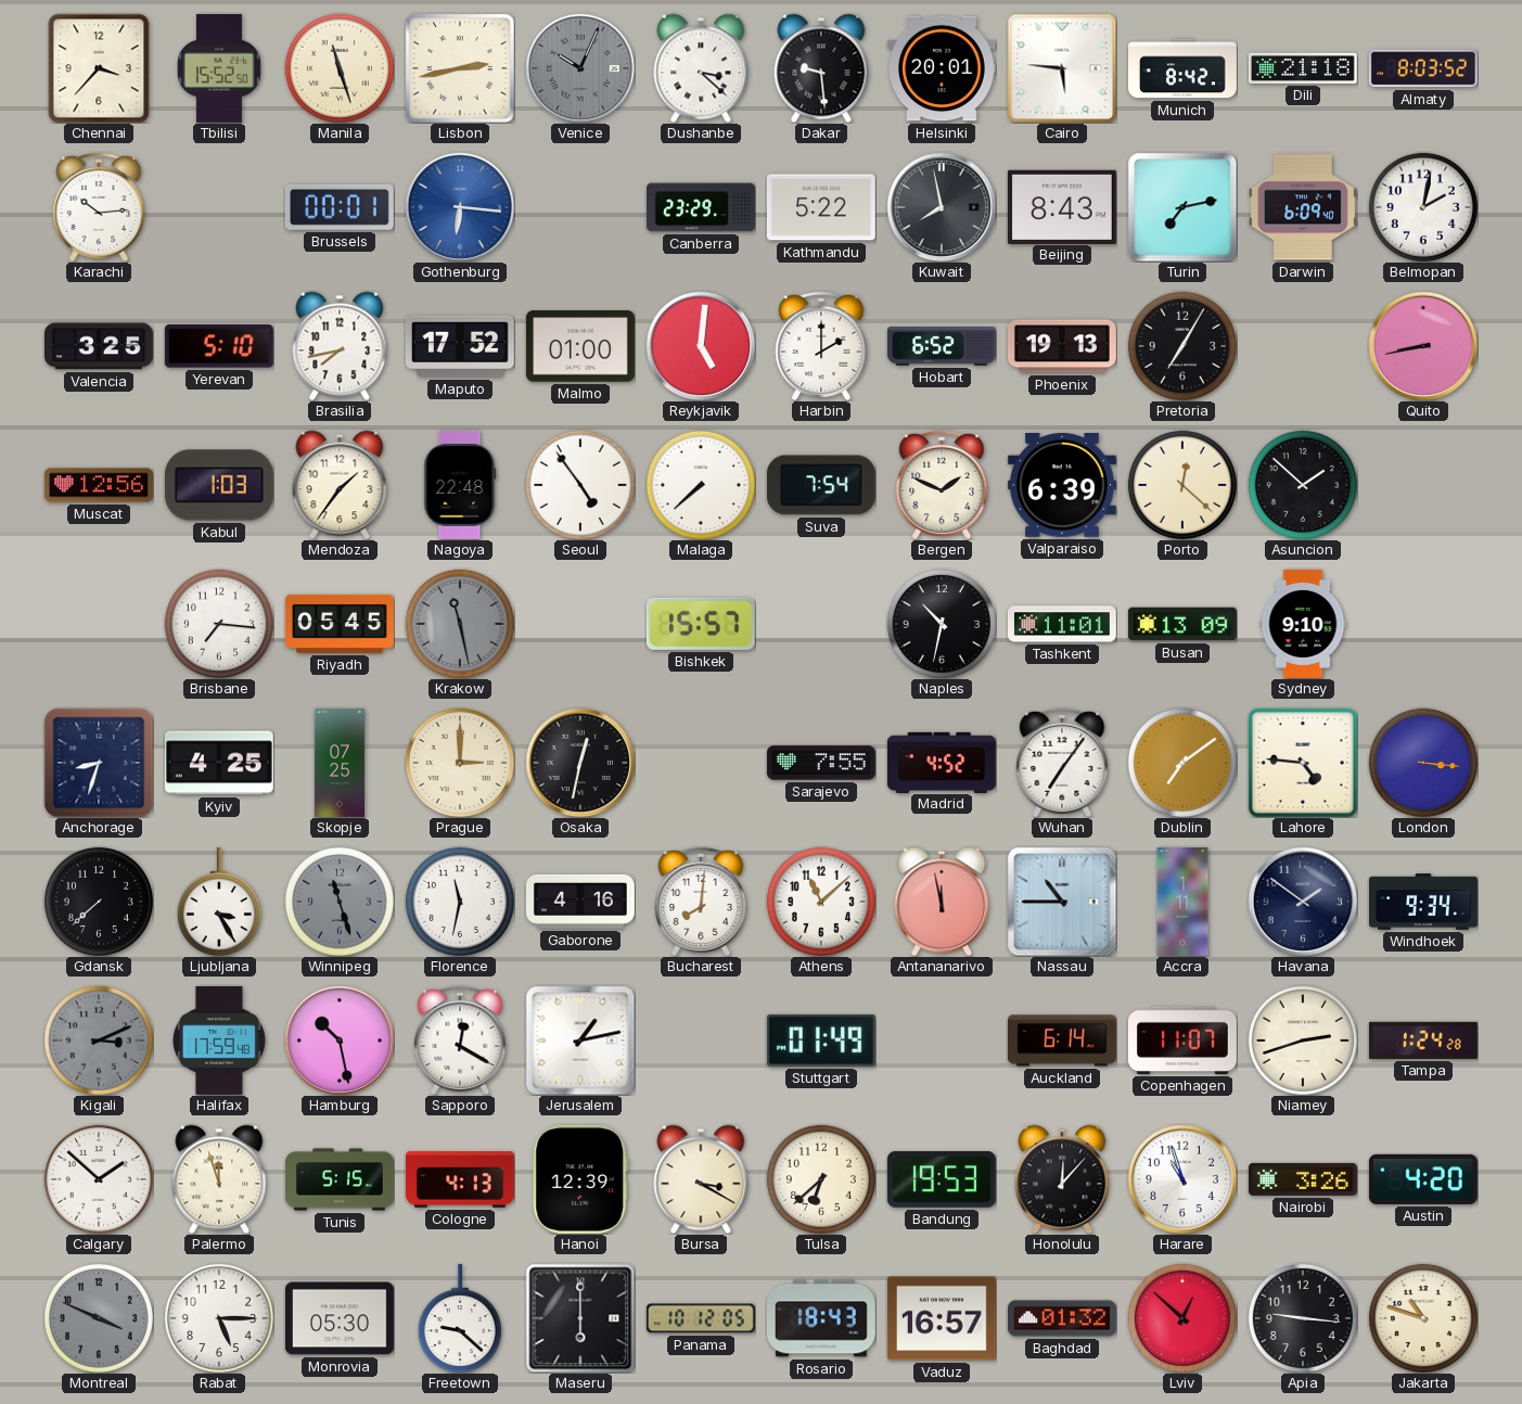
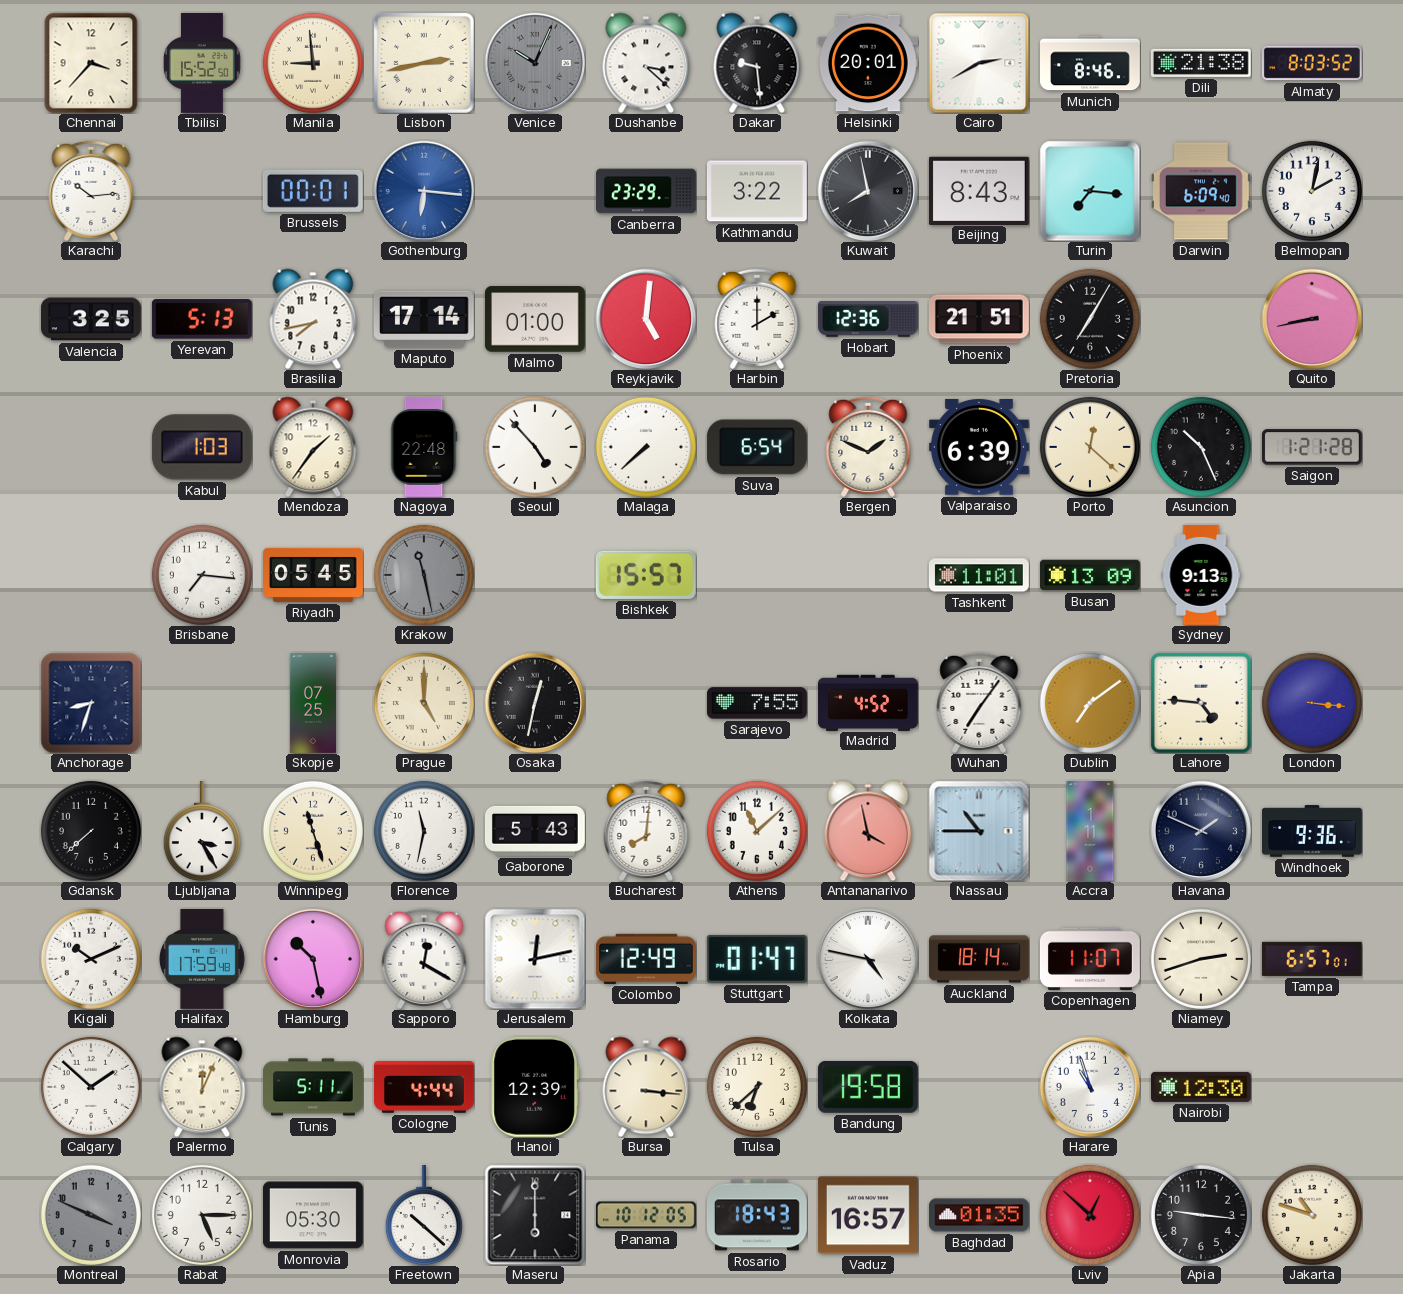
Manila: 11:27 -> 8:59 (313, 63)
Cairo: 5:46 -> 2:40 (979, 63)
Munich: 8:42 -> 8:46 (1091, 63)
Dili: 21:18 -> 21:38 (1201, 63)
Kathmandu: 5:22 -> 3:22 (757, 191)
Turin: 7:13 -> 7:16 (1090, 191)
Yerevan: 5:10 -> 5:13 (202, 319)
Maputo: 17:52 -> 17:14 (424, 319)
Hobart: 6:52 -> 12:36 (868, 319)
Phoenix: 19:13 -> 21:51 (979, 319)
Muscat: 12:56 -> none (99, 485)
Seoul: 4:54 -> 4:53 (535, 447)
Suva: 7:54 -> 6:54 (757, 447)
Asuncion: 1:52 -> 10:26 (1201, 447)
Saigon: none -> 1:21 (1312, 447)
Naples: 10:32 -> none (942, 624)
Sydney: 9:10 -> 9:13 (1201, 575)
Kyiv: 4:25 -> none (219, 763)
Prague: 3:00 -> 5:00 (424, 703)
Winnipeg dial: grey -> cream (313, 831)
Gaborone: 4:16 -> 5:43 (535, 831)
Antananarivo: 11:58 -> 3:58 (868, 831)
Havana: 1:51 -> 1:49 (1201, 831)
Windhoek: 9:34 -> 9:36 (1313, 831)
Kigali: 3:11 -> 10:11 (91, 959)
Kigali dial: grey -> white (91, 959)
Jerusalem: 1:13 -> 12:13 (535, 959)
Colombo: none -> 12:49 (646, 959)
Stuttgart: 01:49 -> 01:47 (757, 959)
Kolkata: none -> 4:47 (868, 959)
Auckland: 6:14 -> 18:14 (979, 959)
Tampa: 1:24 -> 6:57 (1312, 959)
Palermo: 11:57 -> 12:04 (202, 1087)
Tunis: 5:15 -> 5:11 (314, 1087)
Cologne: 4:13 -> 4:44 (424, 1087)
Bursa: 3:20 -> 3:16 (646, 1087)
Bandung: 19:53 -> 19:58 (868, 1087)
Honolulu: 12:07 -> none (1062, 1179)
Nairobi: 3:26 -> 12:30 (1201, 1087)
Austin: 4:20 -> none (1423, 1179)
Freetown: 9:22 -> 10:22 (424, 1215)
Baghdad: 01:32 -> 01:35 (979, 1215)
